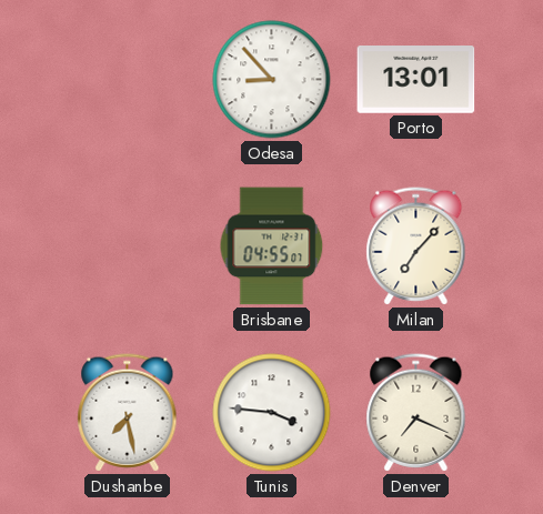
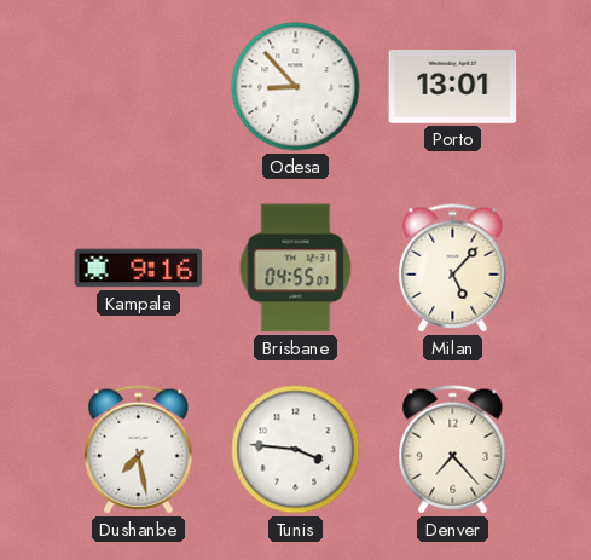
Kampala: none -> 9:16 (139, 269)
Milan: 7:07 -> 5:07 (453, 269)
Denver: 7:19 -> 7:23 (453, 450)
